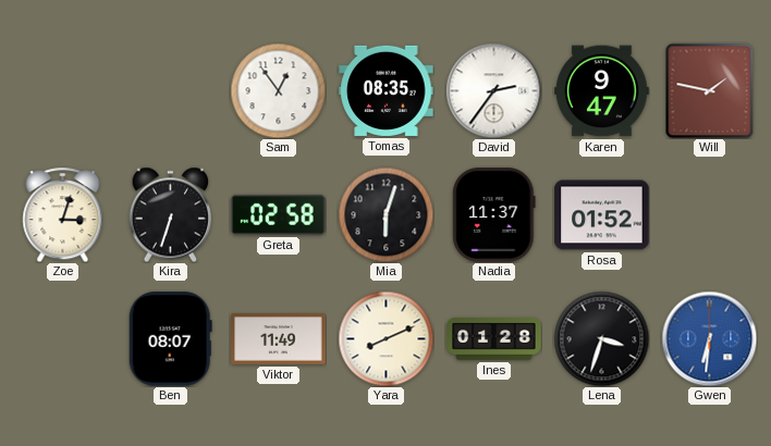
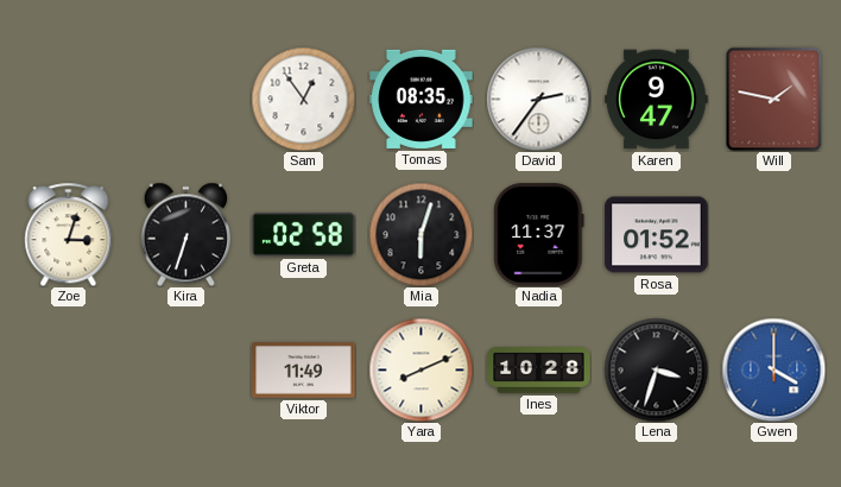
Ben: 08:07 -> none (170, 339)
Ines: 01:28 -> 10:28 (539, 371)
Gwen: 6:31 -> 4:00 (773, 369)
